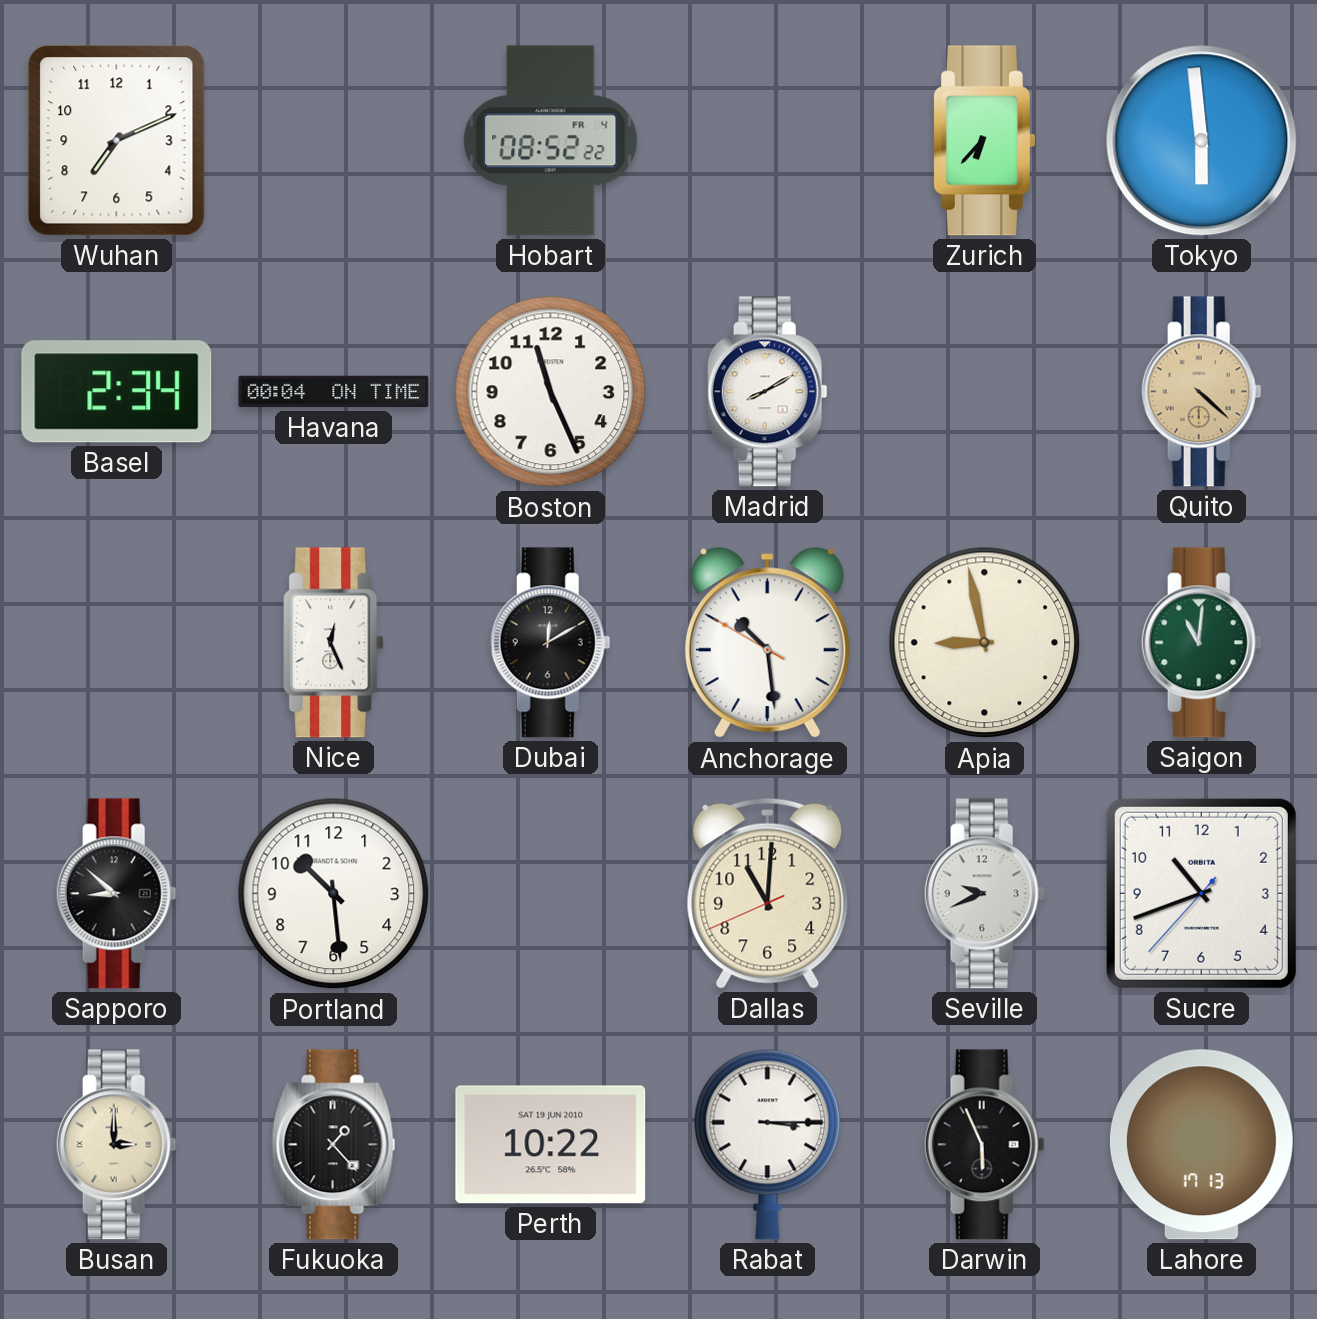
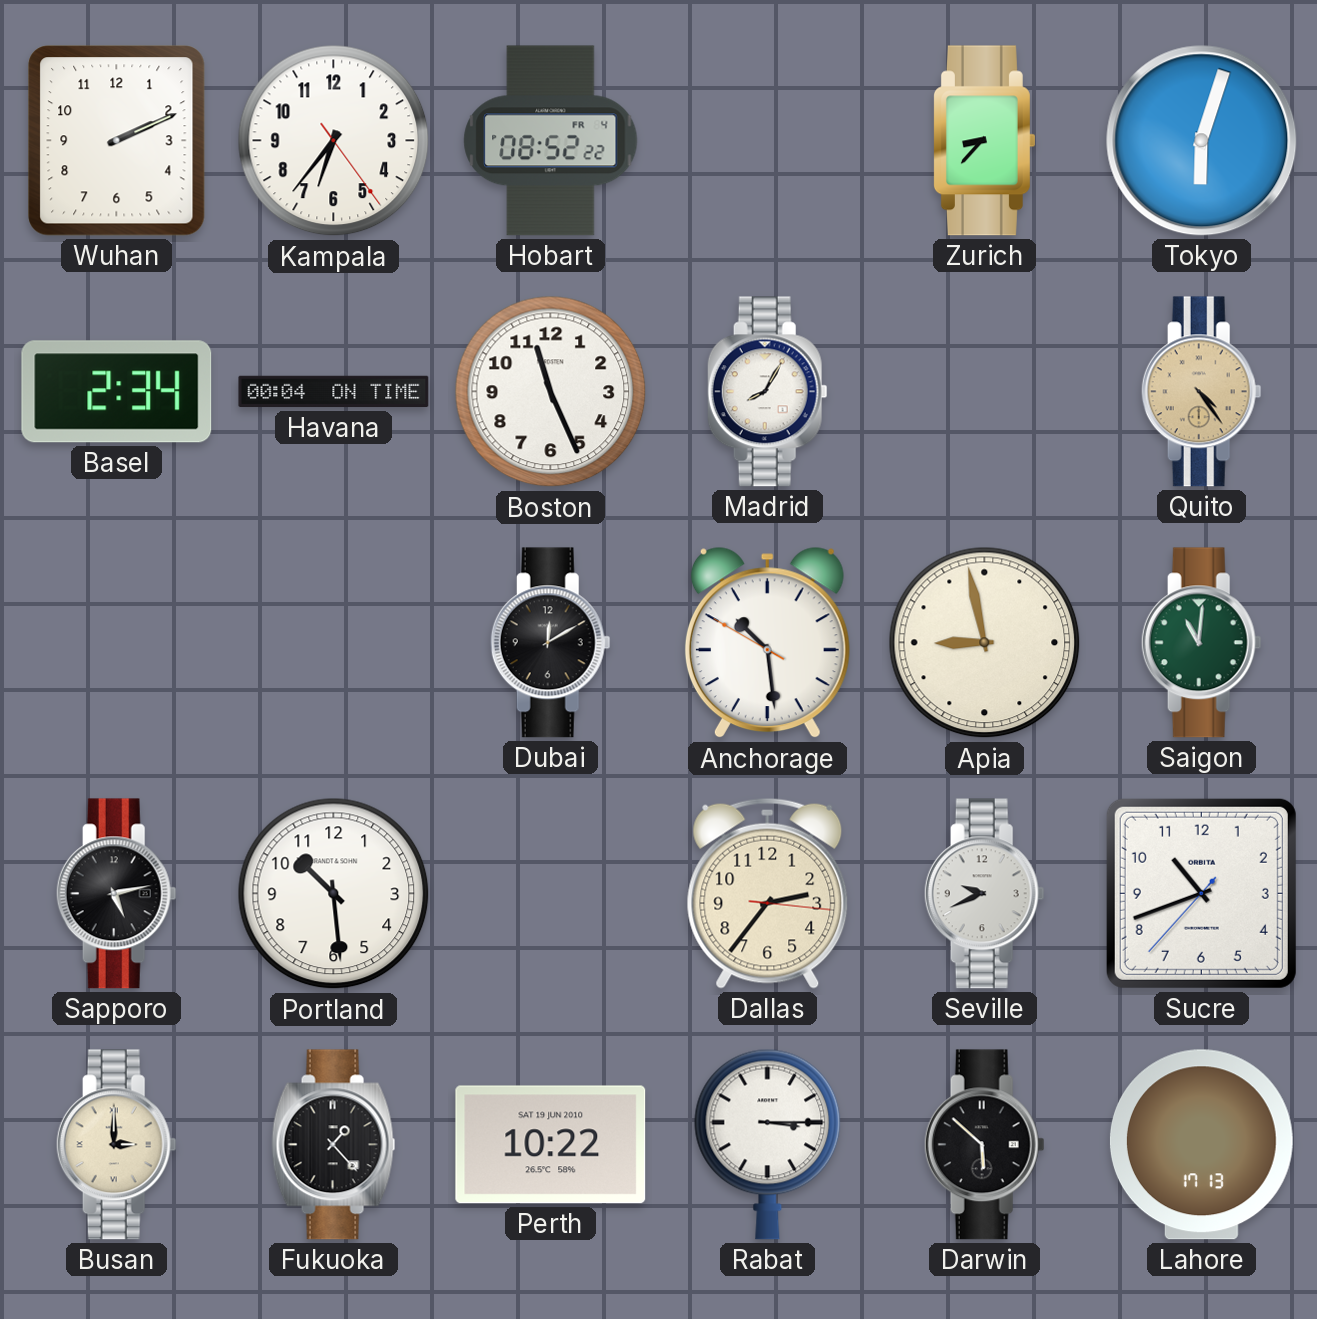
Wuhan: 7:11 -> 2:11 (117, 141)
Kampala: none -> 6:36 (334, 141)
Zurich: 6:37 -> 8:37 (984, 141)
Tokyo: 5:59 -> 6:03 (1202, 141)
Madrid: 8:10 -> 8:05 (767, 392)
Quito: 4:22 -> 4:24 (1201, 392)
Nice: 12:26 -> none (334, 643)
Sapporo: 8:52 -> 5:13 (116, 894)
Dallas: 11:00 -> 2:36 (768, 893)
Darwin: 5:56 -> 5:52 (984, 1145)
